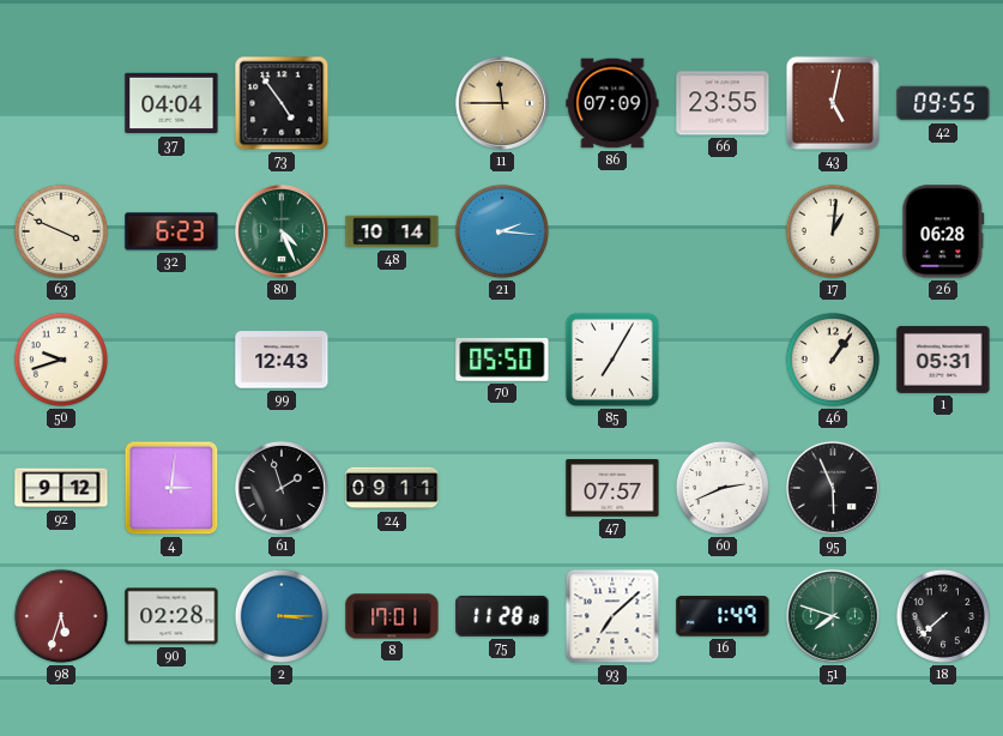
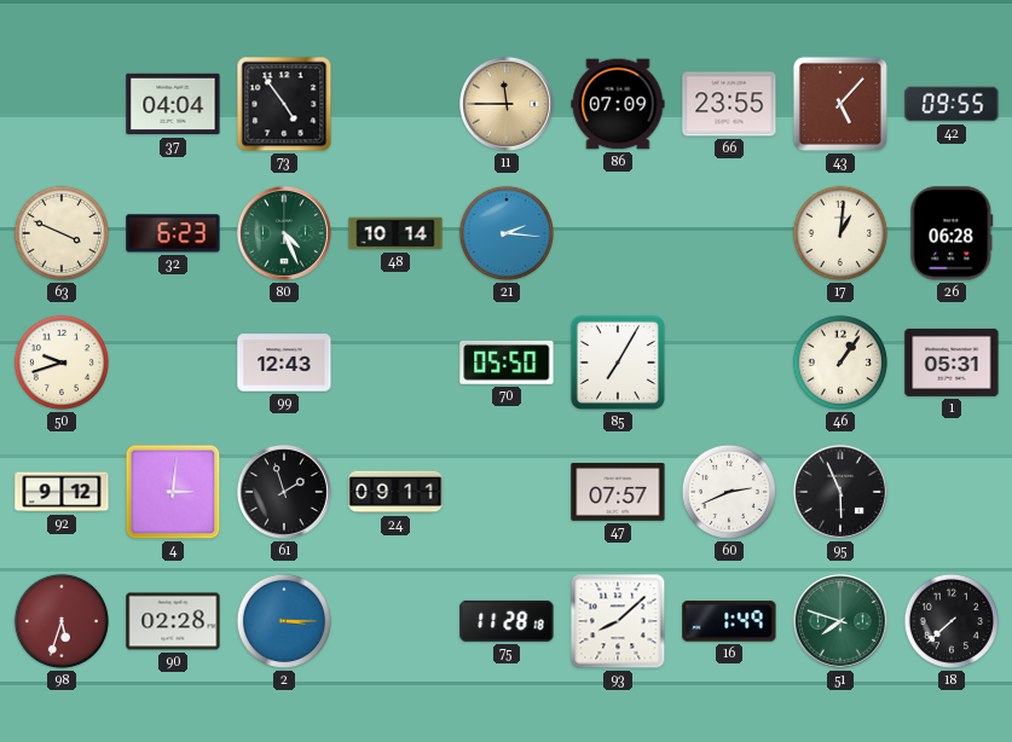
43: 5:02 -> 5:07 (840, 104)
8: 17:01 -> none (392, 616)
93: 7:08 -> 8:08 (618, 621)
